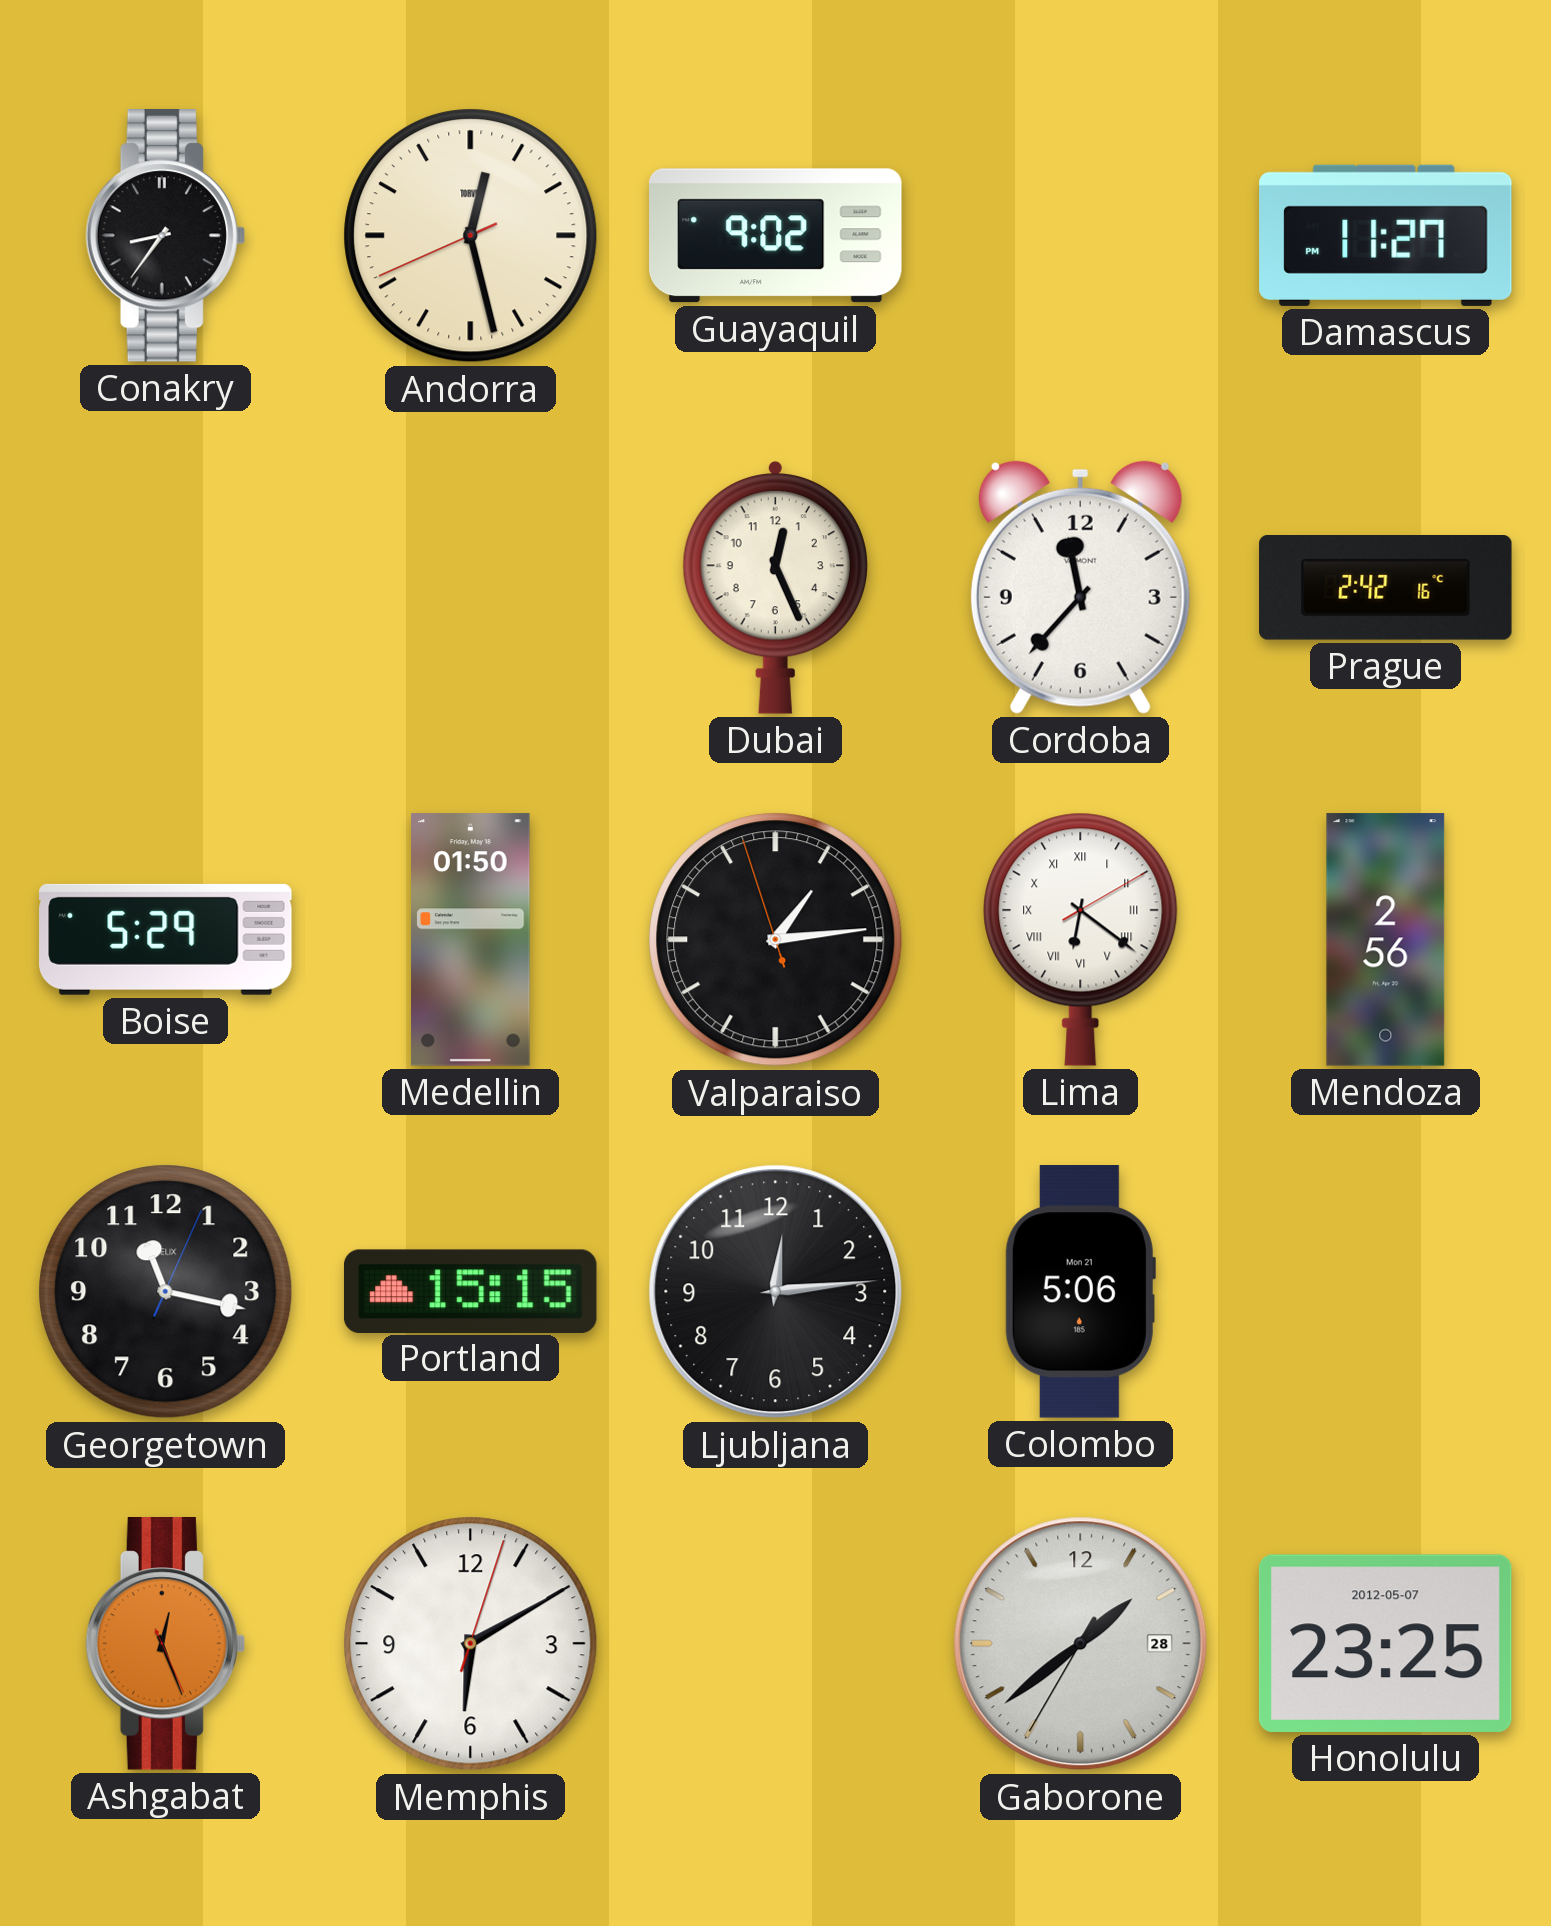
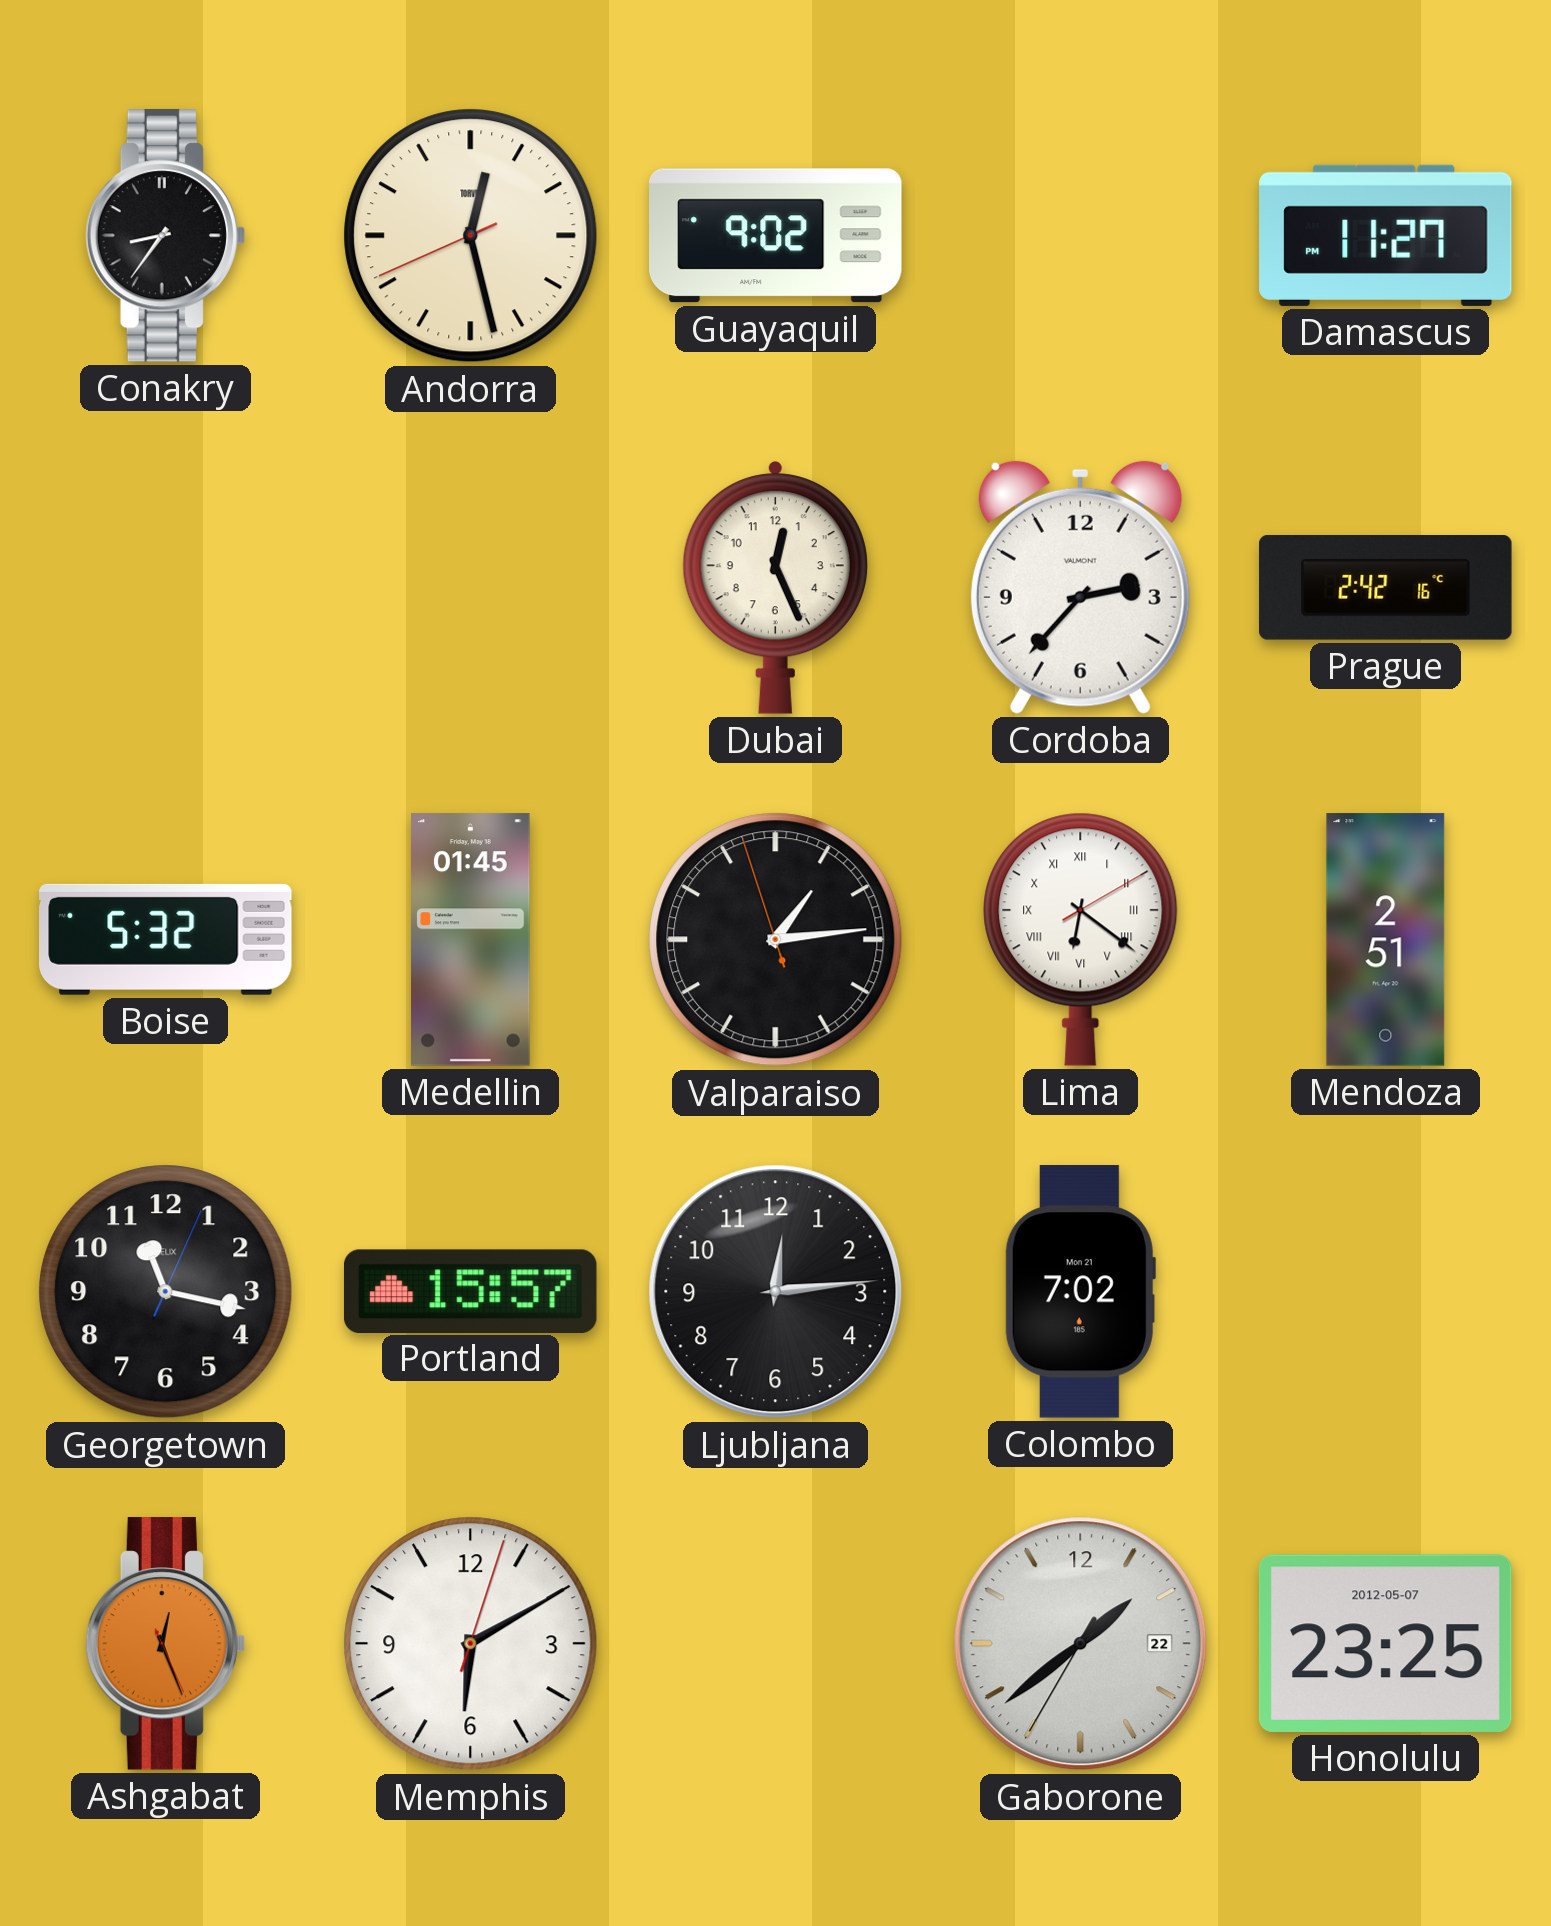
Cordoba: 11:37 -> 2:37 (1080, 587)
Boise: 5:29 -> 5:32 (166, 939)
Medellin: 01:50 -> 01:45 (471, 940)
Mendoza: 2:56 -> 2:51 (1386, 940)
Portland: 15:15 -> 15:57 (470, 1291)
Colombo: 5:06 -> 7:02 (1080, 1292)
Gaborone date: 28 -> 22 (1081, 1644)
